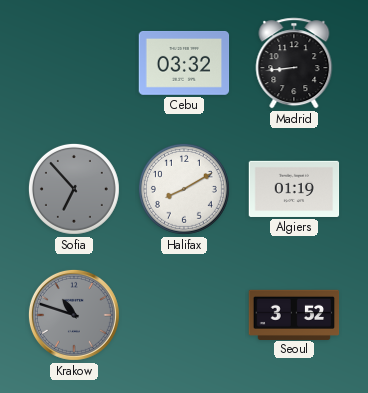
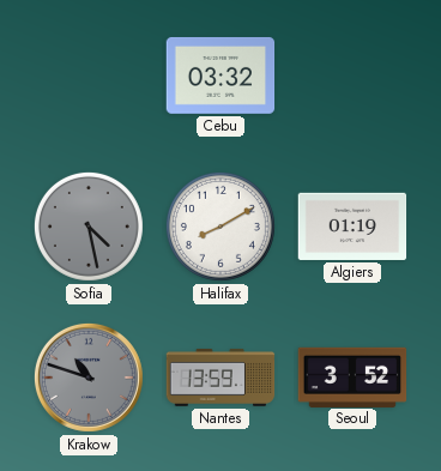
Madrid: 8:44 -> none (294, 63)
Sofia: 6:53 -> 4:28 (89, 227)
Nantes: none -> 13:59 (220, 378)
